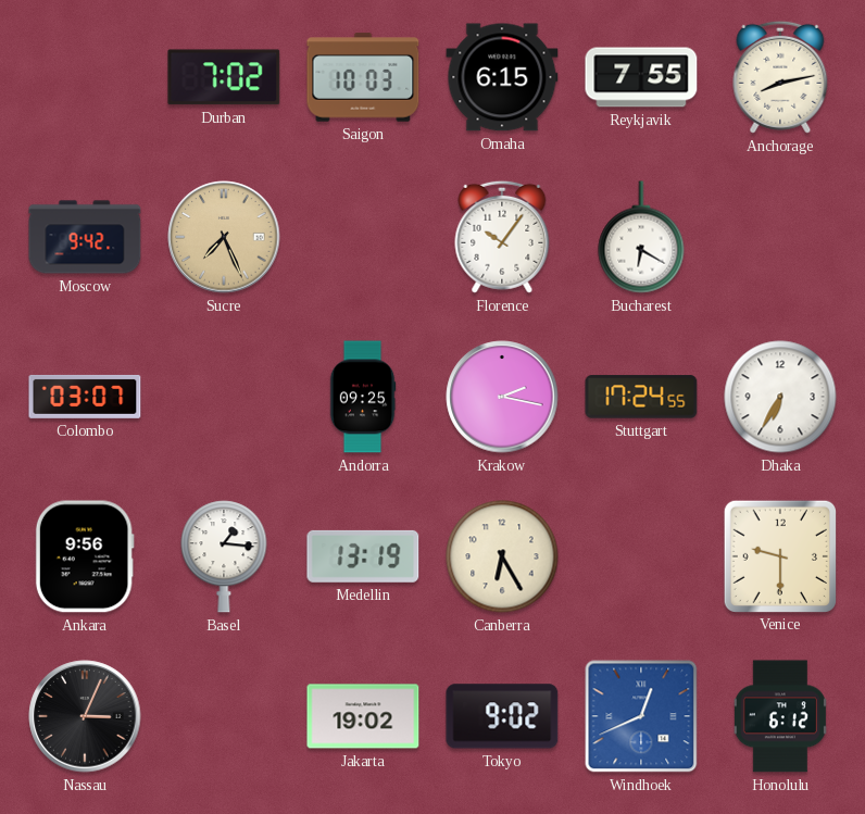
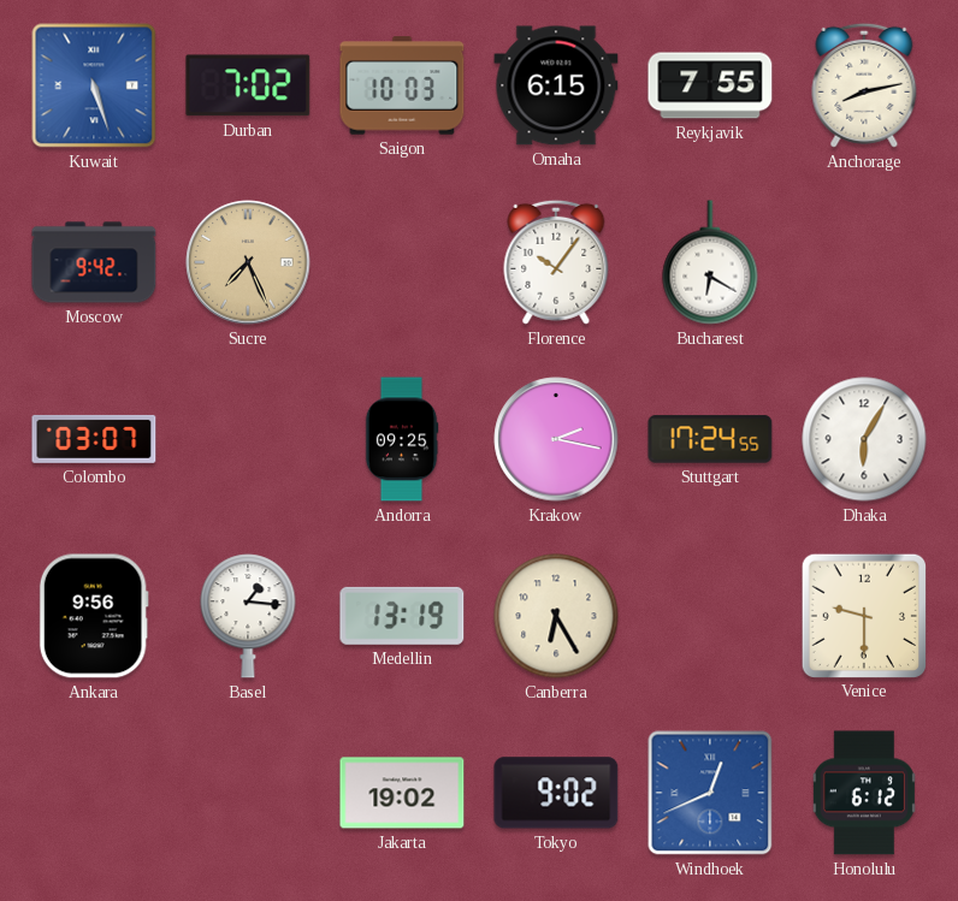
Kuwait: none -> 5:27 (94, 85)
Dhaka: 6:35 -> 6:05 (864, 439)
Nassau: 3:04 -> none (85, 716)
